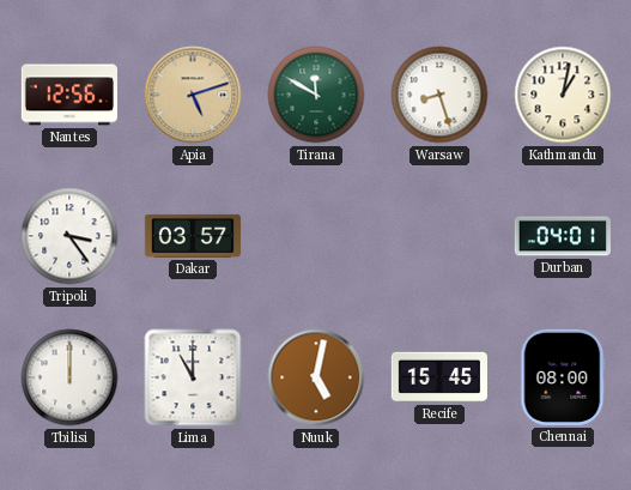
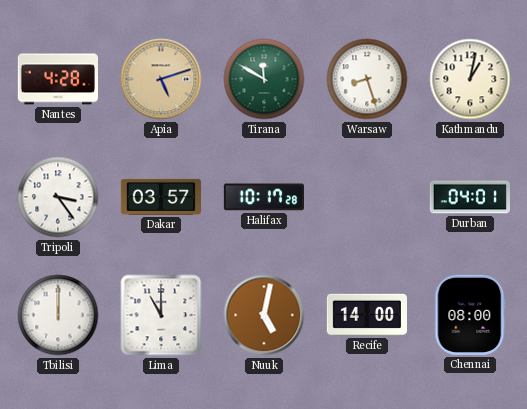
Nantes: 12:56 -> 4:28 (58, 79)
Halifax: none -> 10:17 (264, 197)
Recife: 15:45 -> 14:00 (367, 315)
